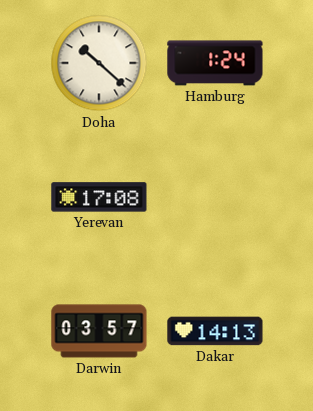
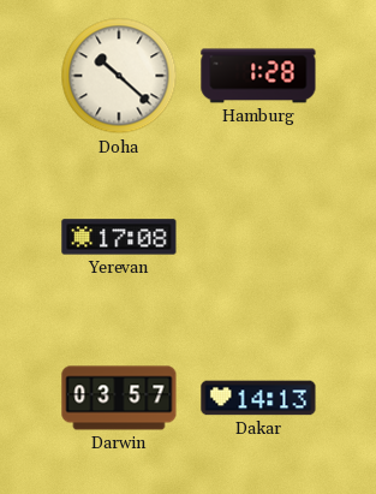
Hamburg: 1:24 -> 1:28 (258, 76)
